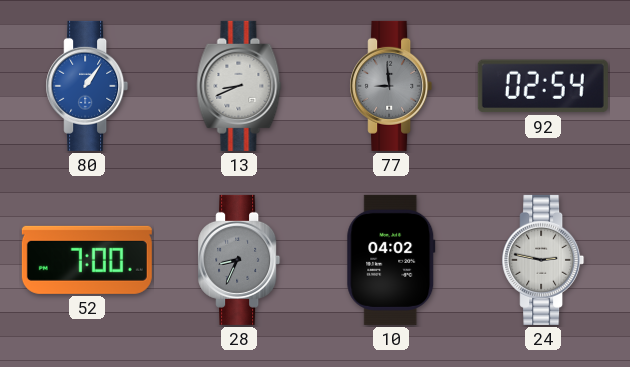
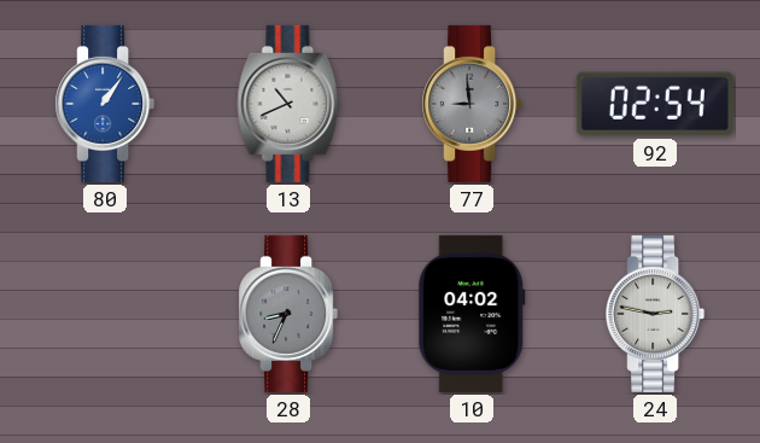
13: 8:41 -> 10:41 (288, 104)
52: 7:00 -> none (87, 260)
